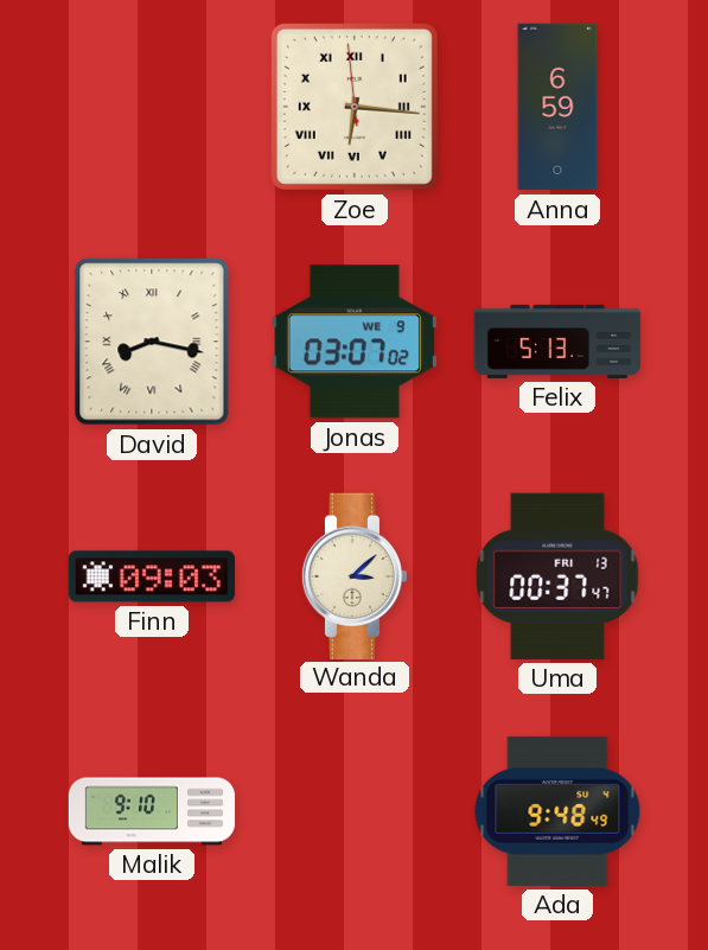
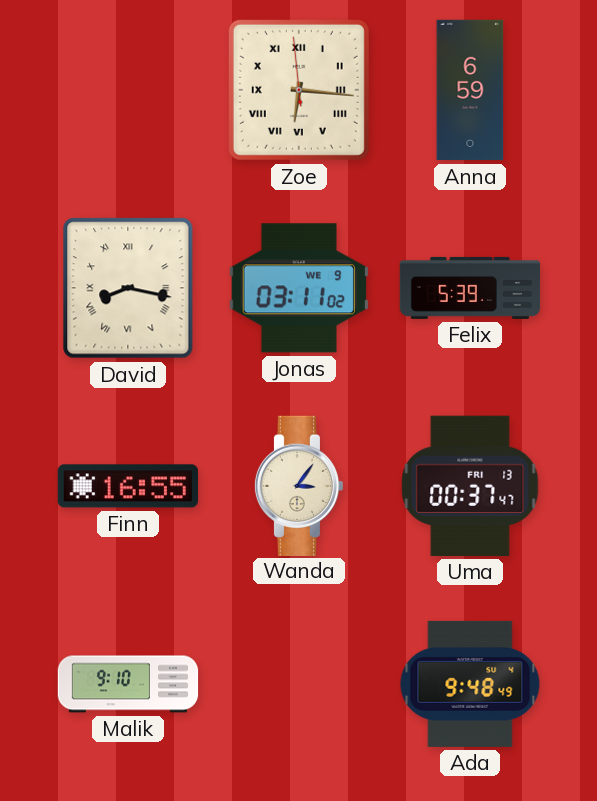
Jonas: 03:07 -> 03:11 (299, 288)
Felix: 5:13 -> 5:39 (470, 288)
Finn: 09:03 -> 16:55 (127, 486)
Wanda: 3:08 -> 3:06 (299, 485)
